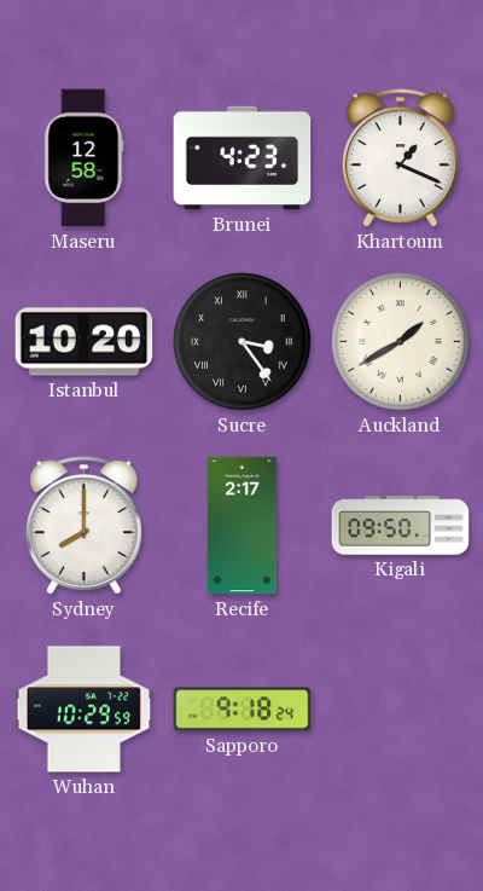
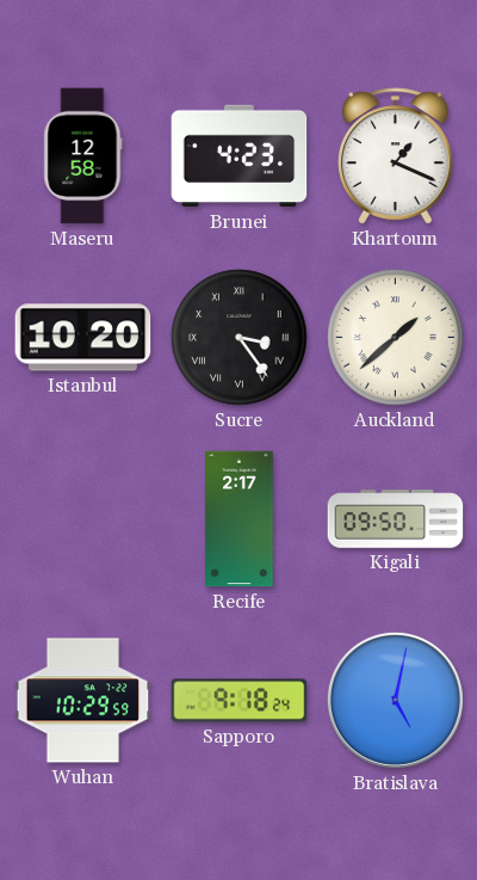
Auckland: 1:40 -> 1:38 (396, 338)
Sydney: 8:00 -> none (85, 526)
Bratislava: none -> 5:02 (395, 700)
